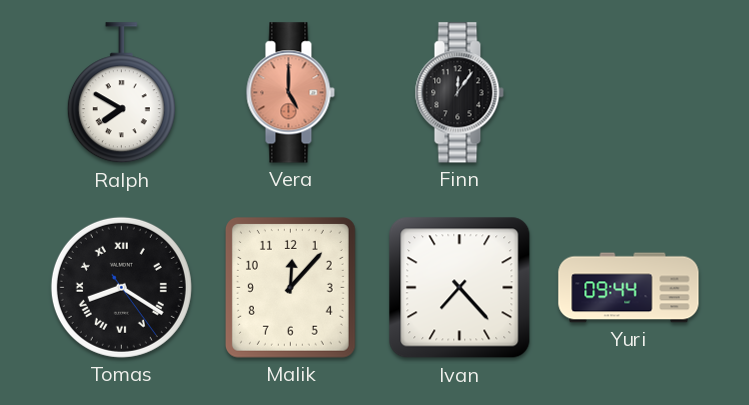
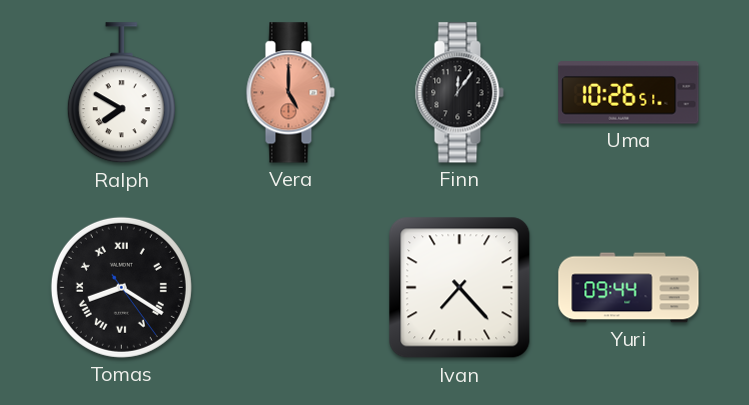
Uma: none -> 10:26 (629, 93)
Malik: 12:07 -> none (290, 287)
